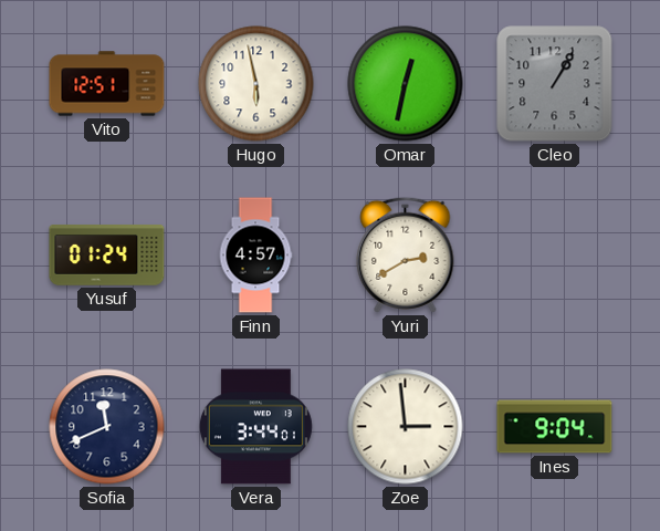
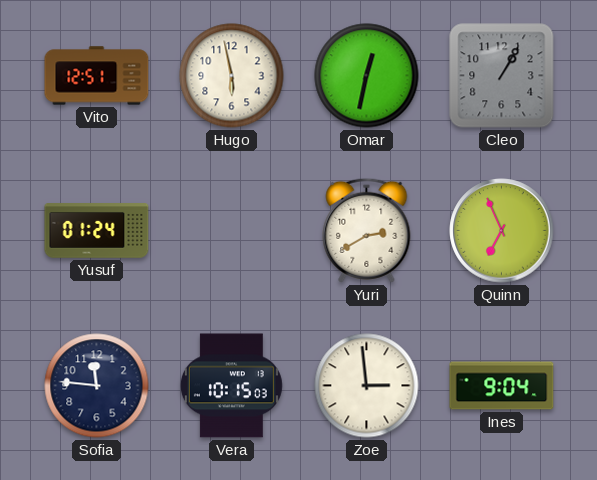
Finn: 4:57 -> none (255, 256)
Quinn: none -> 6:56 (502, 231)
Sofia: 11:41 -> 11:46 (97, 386)
Vera: 3:44 -> 10:15 (231, 386)
